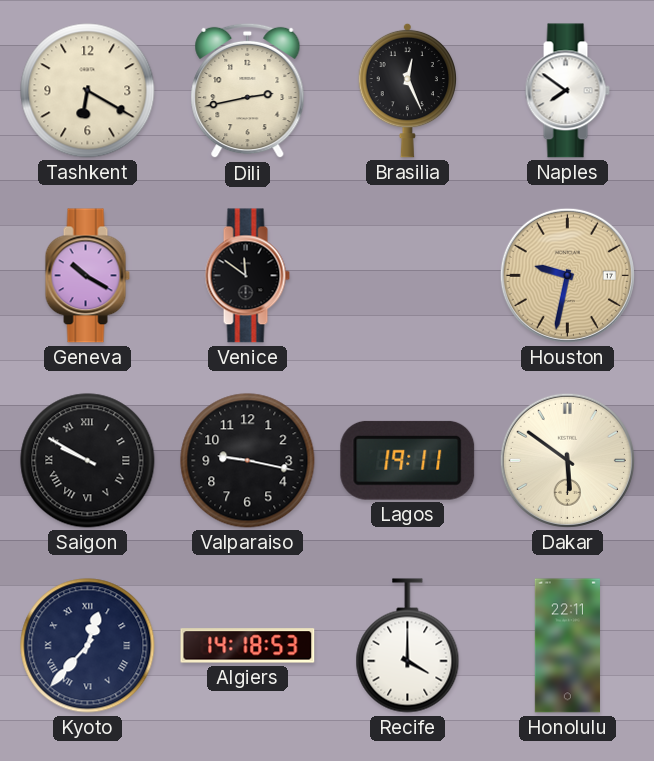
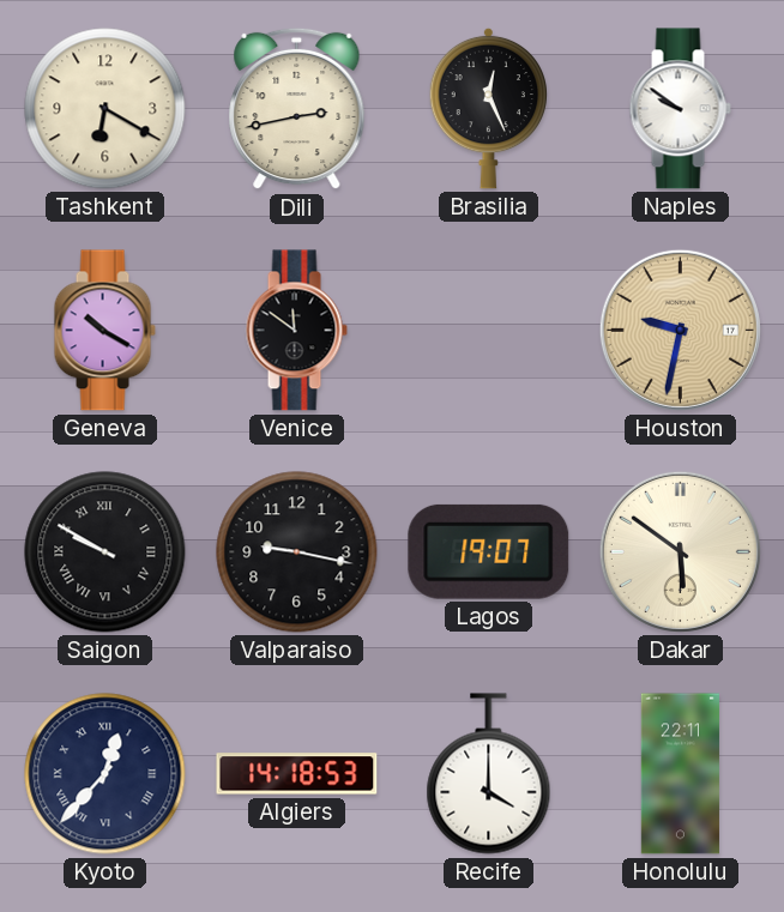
Naples: 7:51 -> 9:51 (680, 109)
Lagos: 19:11 -> 19:07 (489, 551)
